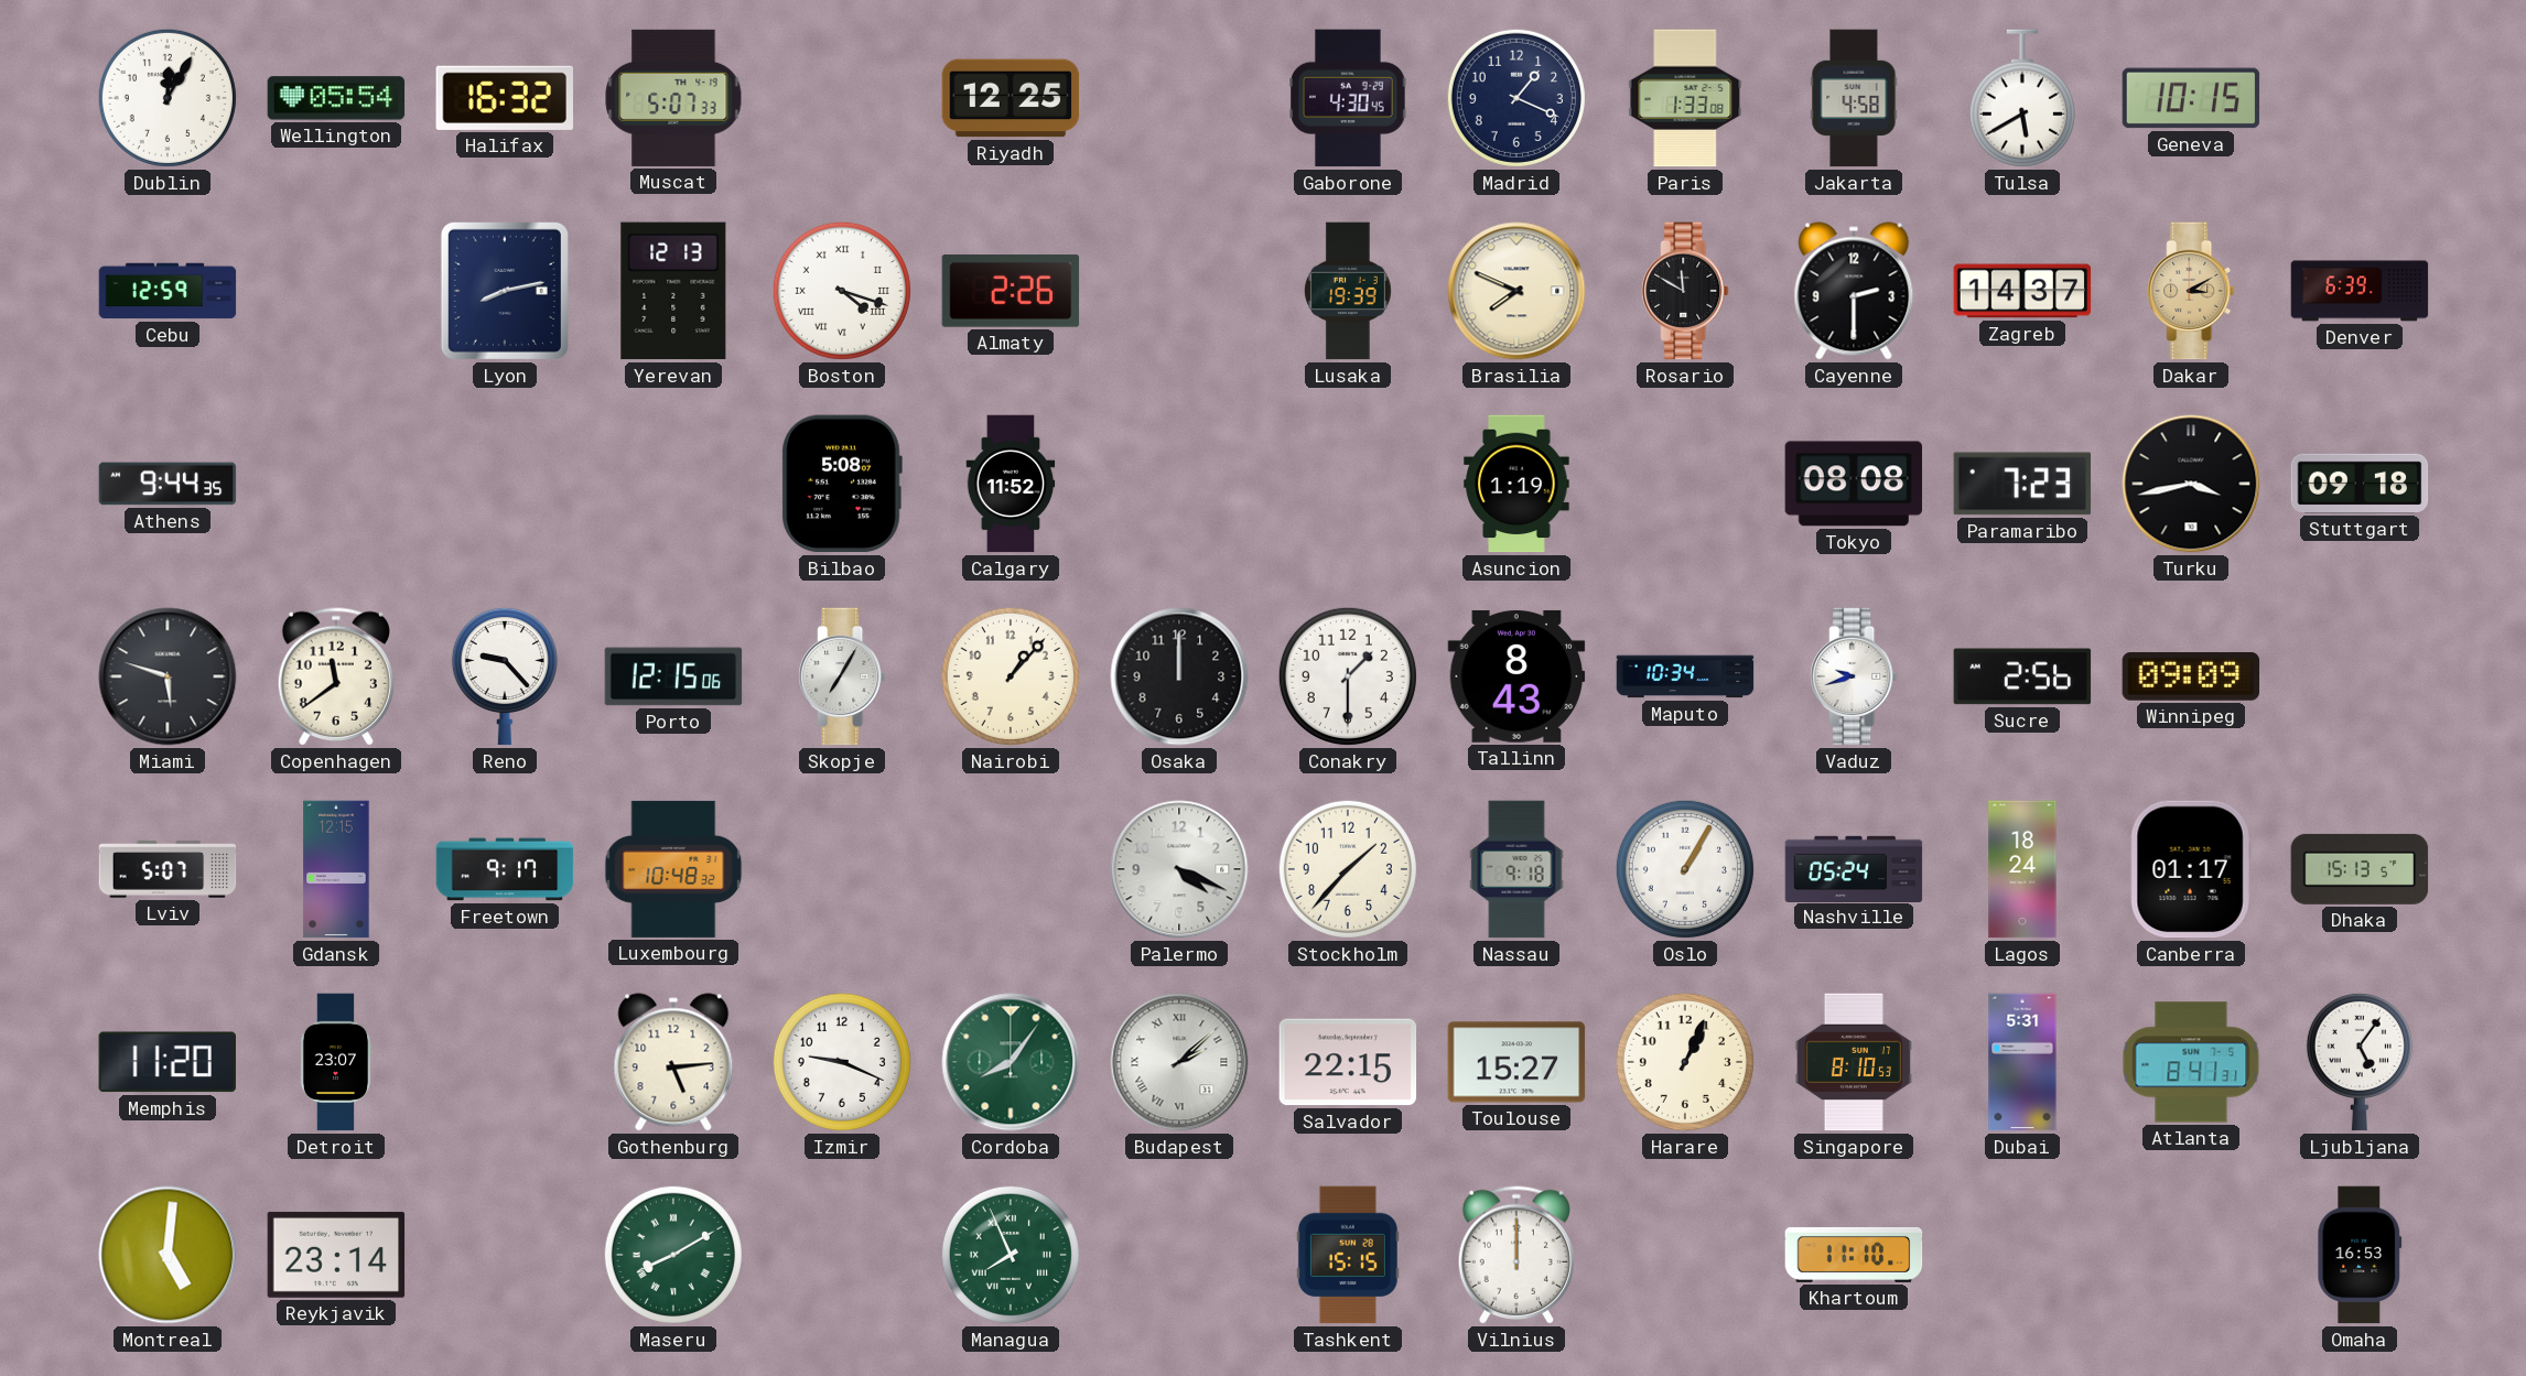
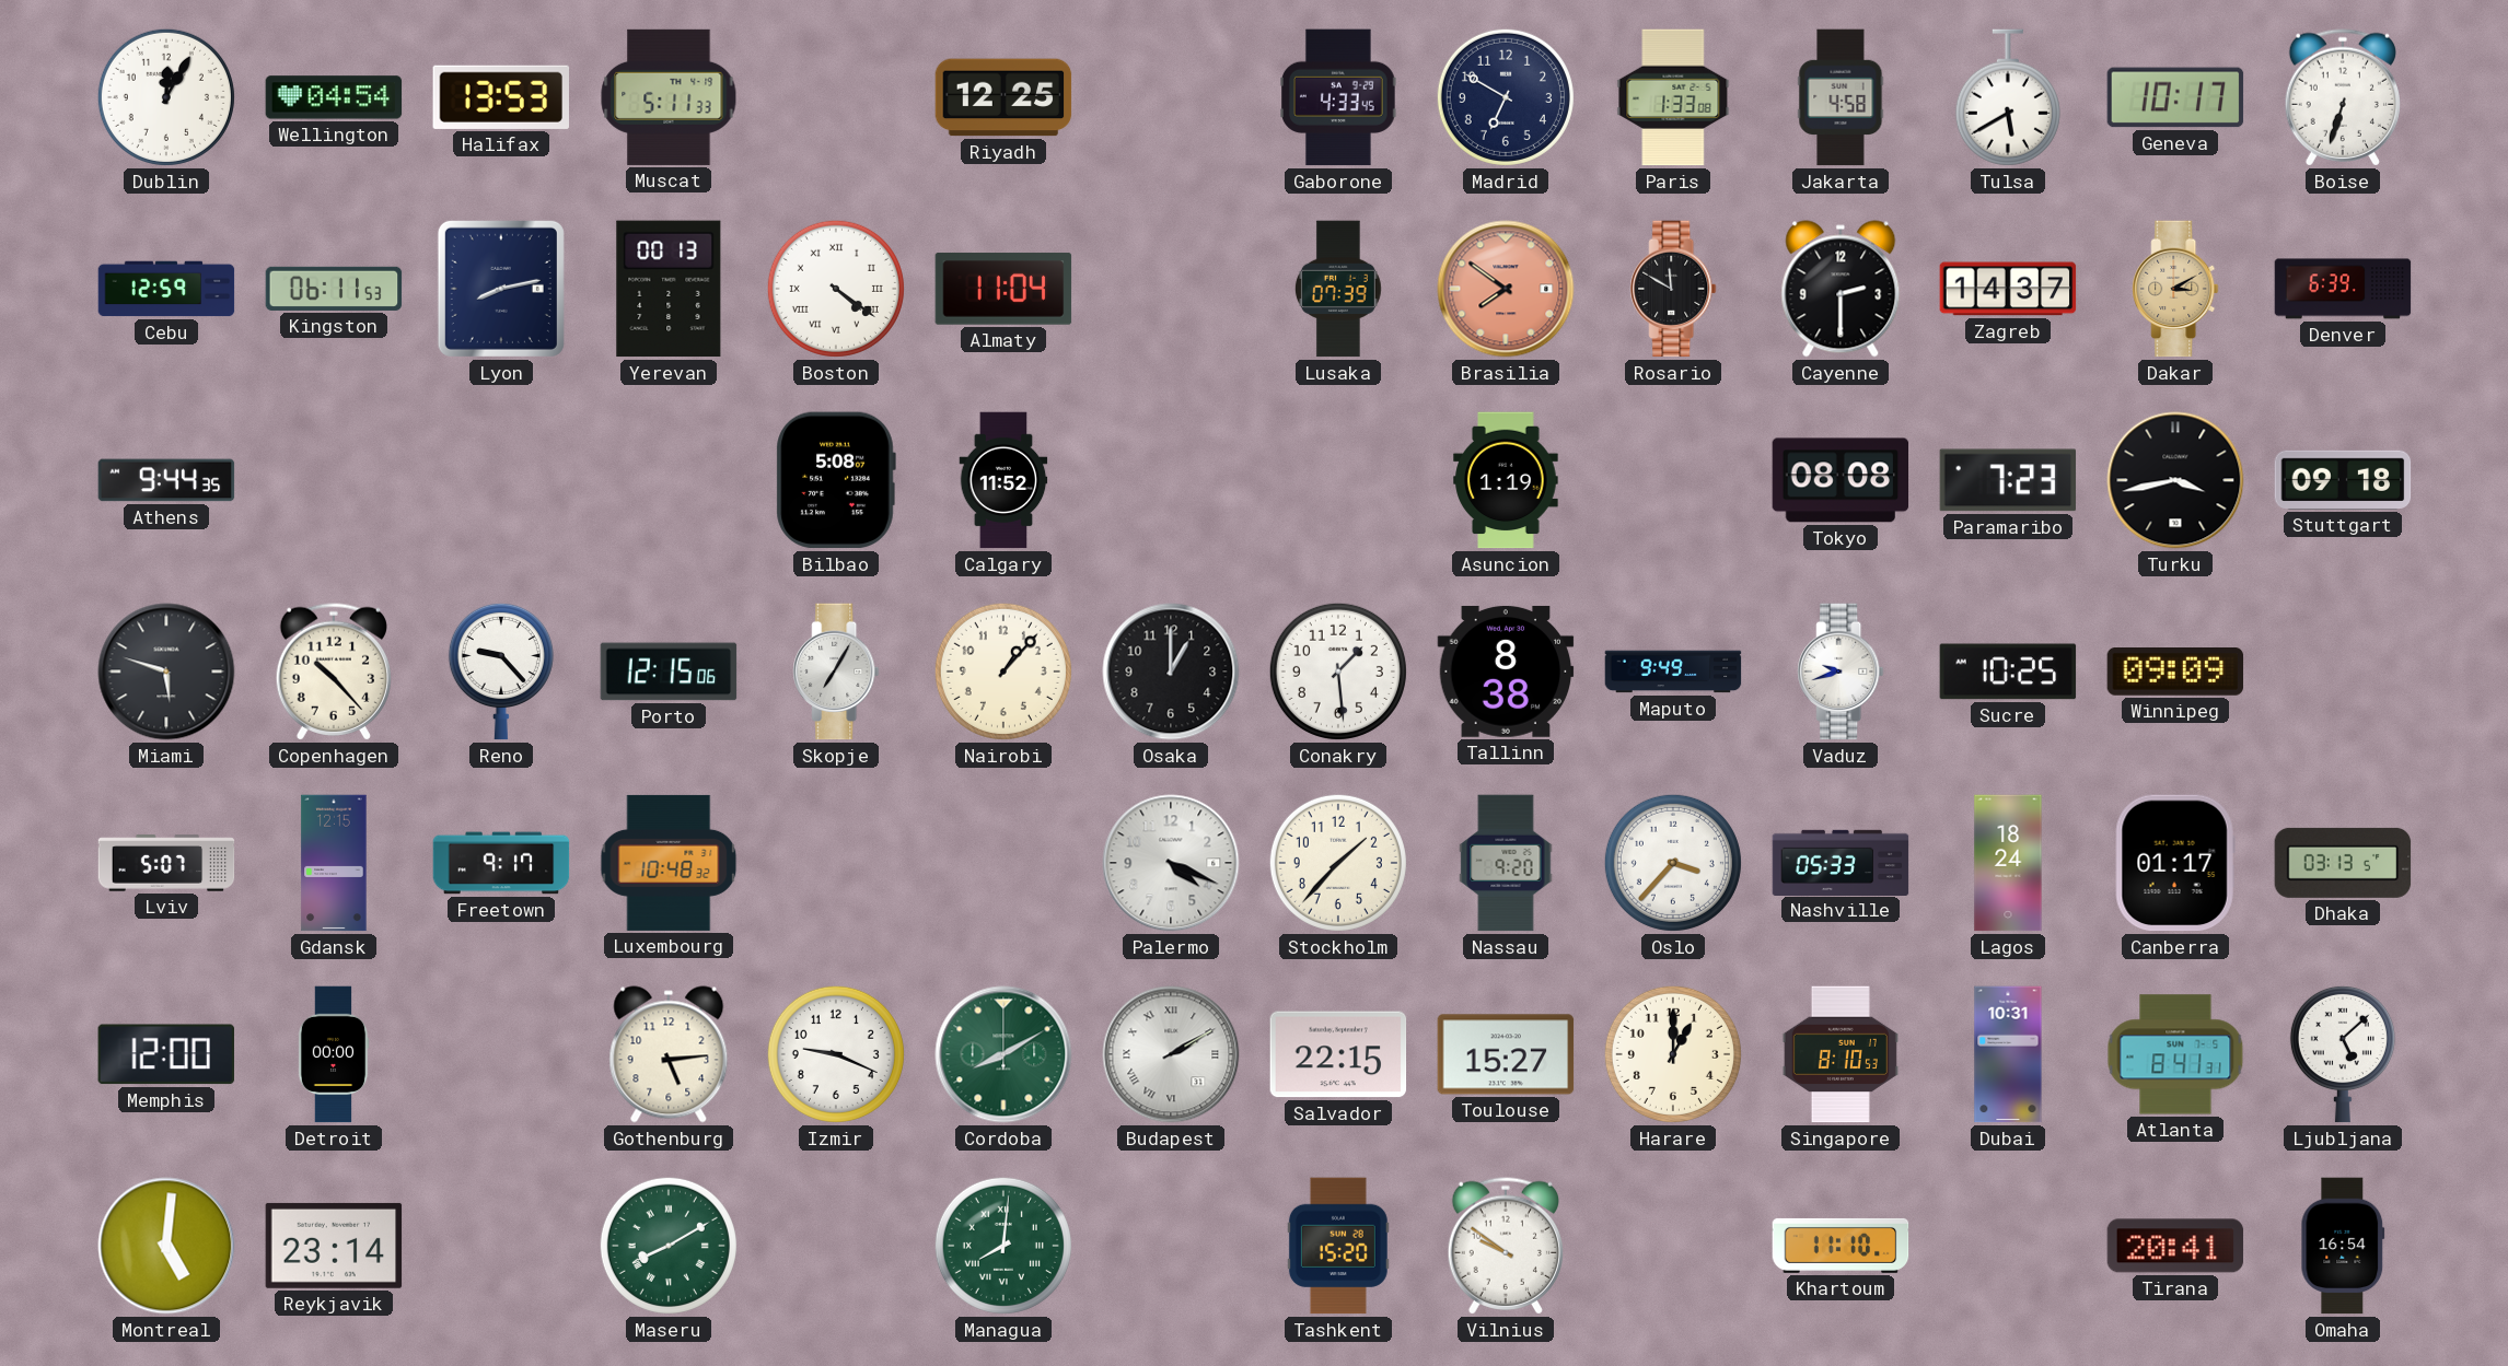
Wellington: 05:54 -> 04:54 (334, 97)
Halifax: 16:32 -> 13:53 (500, 97)
Muscat: 5:07 -> 5:11 (669, 97)
Gaborone: 4:30 -> 4:33 (1339, 97)
Madrid: 1:19 -> 6:50 (1506, 97)
Geneva: 10:15 -> 10:17 (2175, 97)
Boise: none -> 6:33 (2342, 97)
Kingston: none -> 06:11 (334, 289)
Yerevan: 12:13 -> 00:13 (669, 289)
Boston: 4:18 -> 4:21 (836, 289)
Almaty: 2:26 -> 11:04 (1003, 289)
Lusaka: 19:39 -> 07:39 (1338, 289)
Brasilia: 7:49 -> 7:51 (1506, 289)
Brasilia dial: cream -> salmon (1506, 289)
Copenhagen: 11:39 -> 10:23 (333, 672)
Osaka: 12:00 -> 1:00 (1171, 672)
Conakry: 1:30 -> 1:29 (1338, 672)
Tallinn: 8:43 -> 8:38 (1506, 672)
Maputo: 10:34 -> 9:49 (1673, 672)
Sucre: 2:56 -> 10:25 (2008, 672)
Nassau: 9:18 -> 9:20 (1506, 863)
Oslo: 1:05 -> 3:37 (1673, 863)
Nashville: 05:24 -> 05:33 (1841, 862)
Dhaka: 15:13 -> 03:13 (2343, 863)
Memphis: 11:20 -> 12:00 (166, 1054)
Detroit: 23:07 -> 00:00 (334, 1054)
Cordoba: 8:06 -> 8:10 (1003, 1054)
Budapest: 2:08 -> 2:10 (1171, 1054)
Harare: 1:04 -> 1:00 (1673, 1054)
Dubai: 5:31 -> 10:31 (2008, 1054)
Ljubljana: 5:06 -> 5:08 (2343, 1054)
Managua: 7:56 -> 8:01 (1003, 1246)
Tashkent: 15:15 -> 15:20 (1338, 1246)
Vilnius: 12:00 -> 9:51 (1505, 1246)
Tirana: none -> 20:41 (2175, 1246)
Omaha: 16:53 -> 16:54 (2343, 1246)
